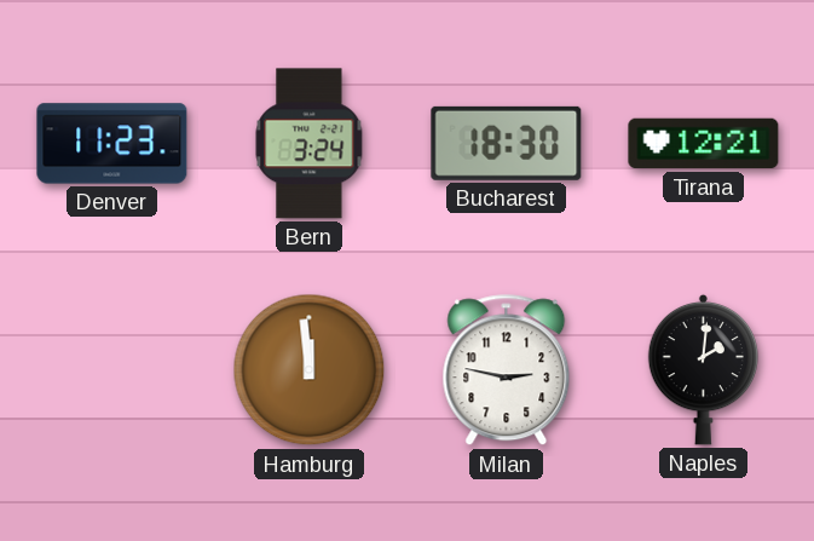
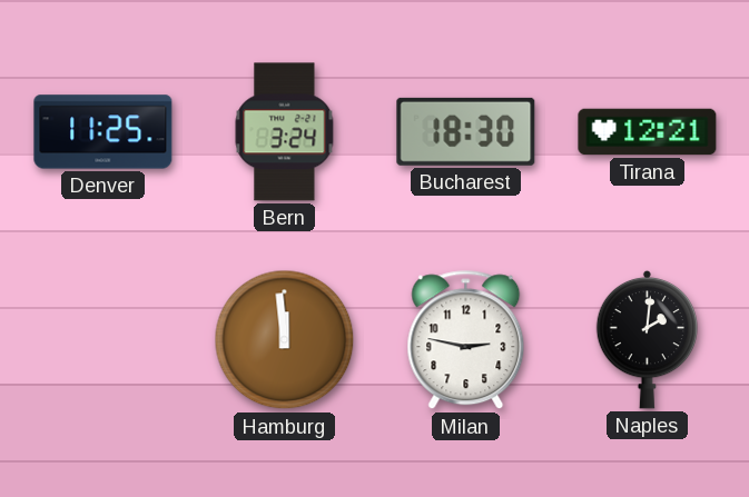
Denver: 11:23 -> 11:25 (104, 132)
